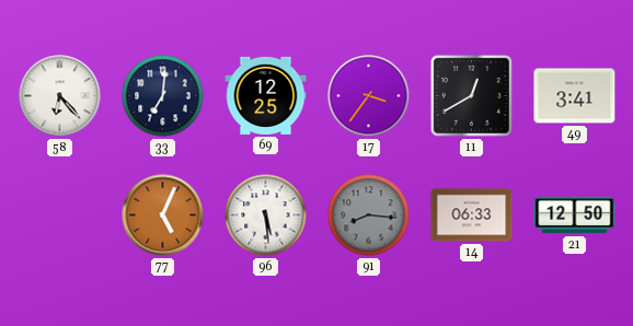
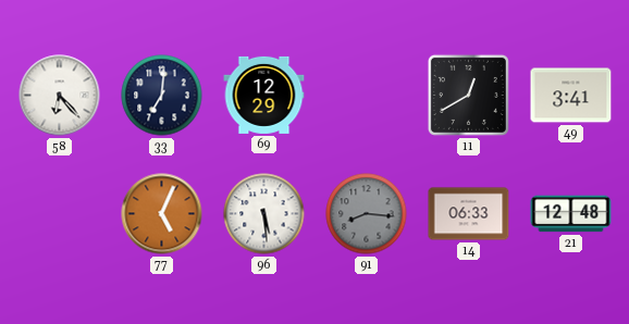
69: 12:25 -> 12:29 (264, 95)
17: 3:36 -> none (369, 96)
21: 12:50 -> 12:48 (571, 214)
